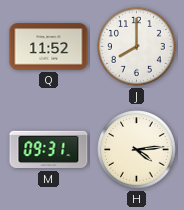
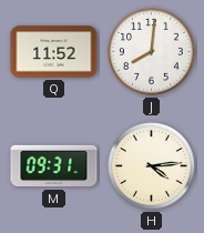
J: 8:00 -> 8:01 (152, 52)
